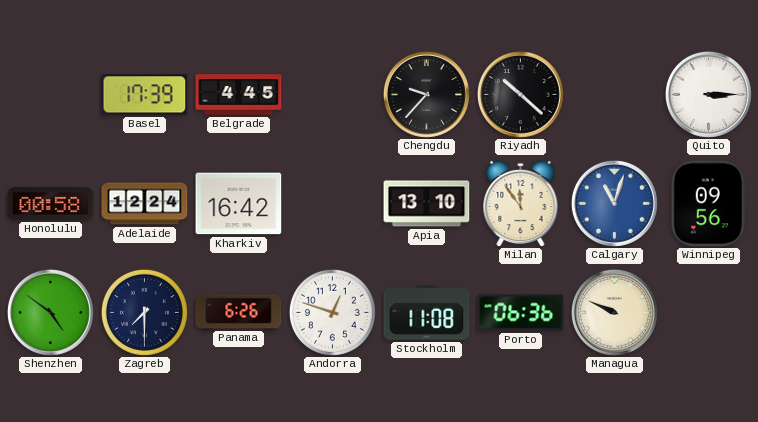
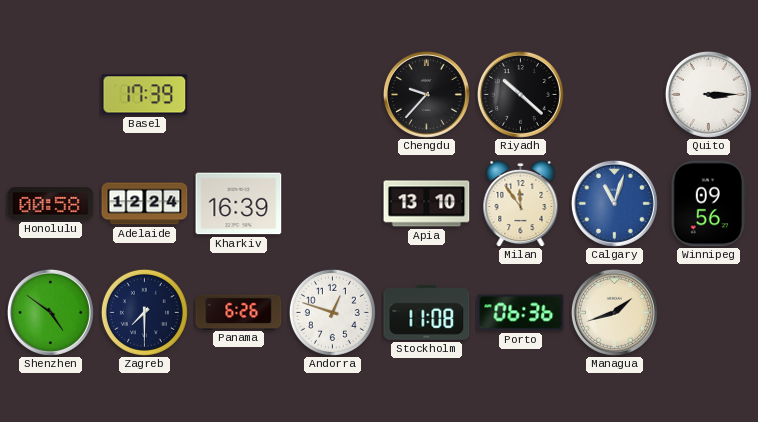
Belgrade: 4:45 -> none (239, 95)
Kharkiv: 16:42 -> 16:39 (239, 204)
Managua: 9:49 -> 1:42 (614, 312)
